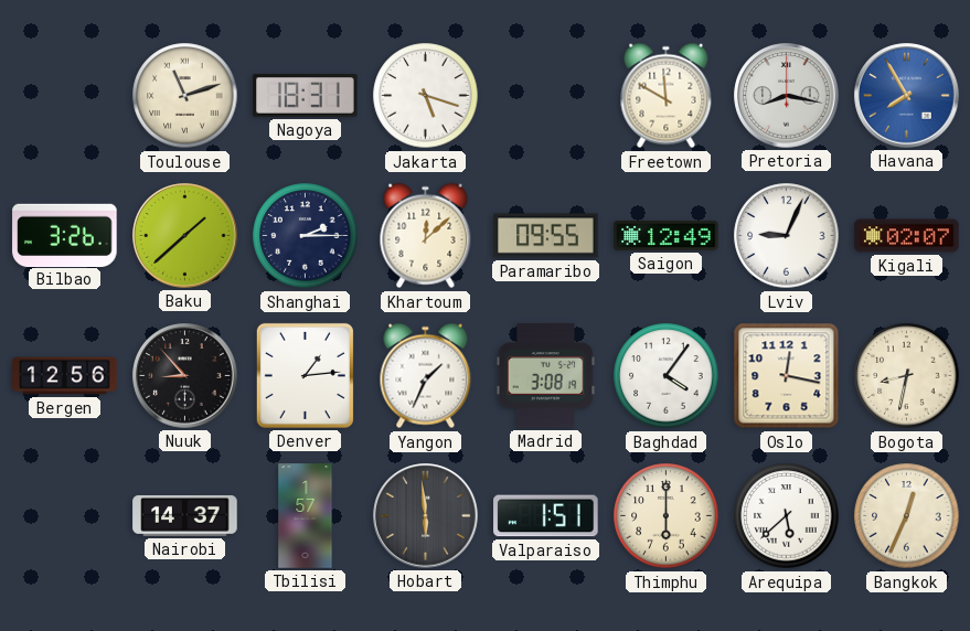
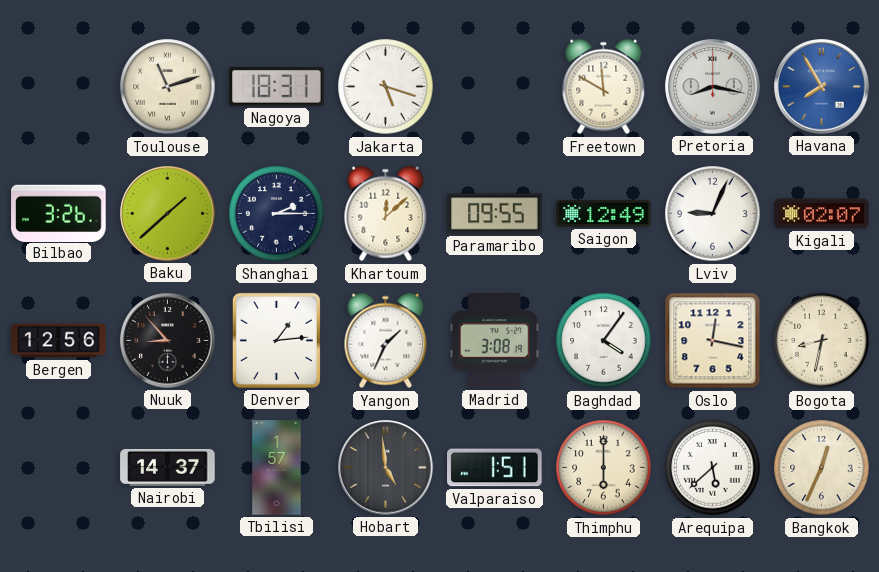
Hobart: 5:59 -> 4:59 (386, 468)
